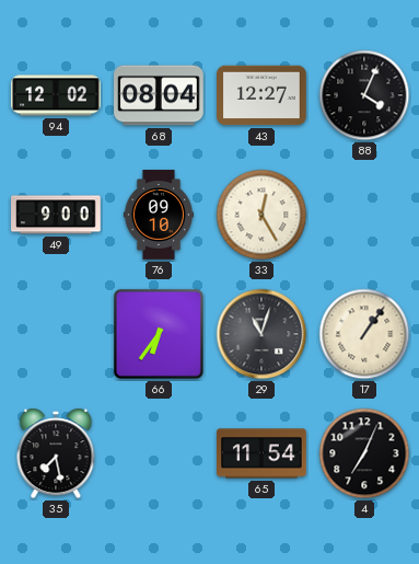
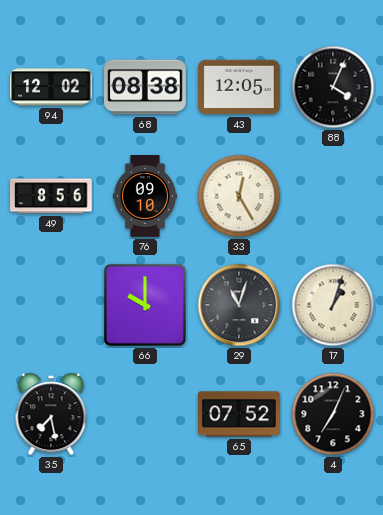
68: 08:04 -> 08:38 (145, 87)
43: 12:27 -> 12:05 (239, 87)
49: 9:00 -> 8:56 (51, 196)
66: 6:36 -> 10:00 (145, 305)
17: 1:06 -> 1:03 (333, 305)
65: 11:54 -> 07:52 (239, 414)
